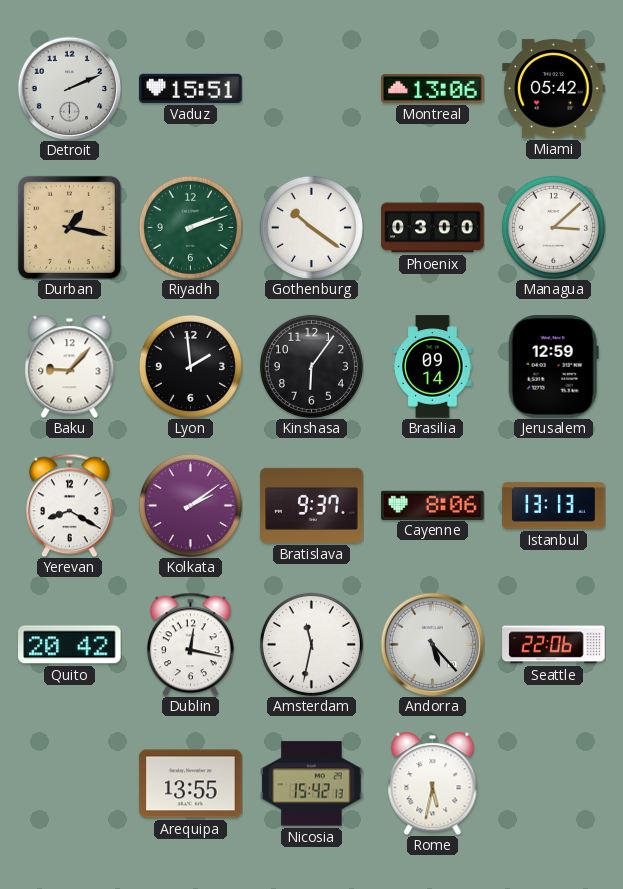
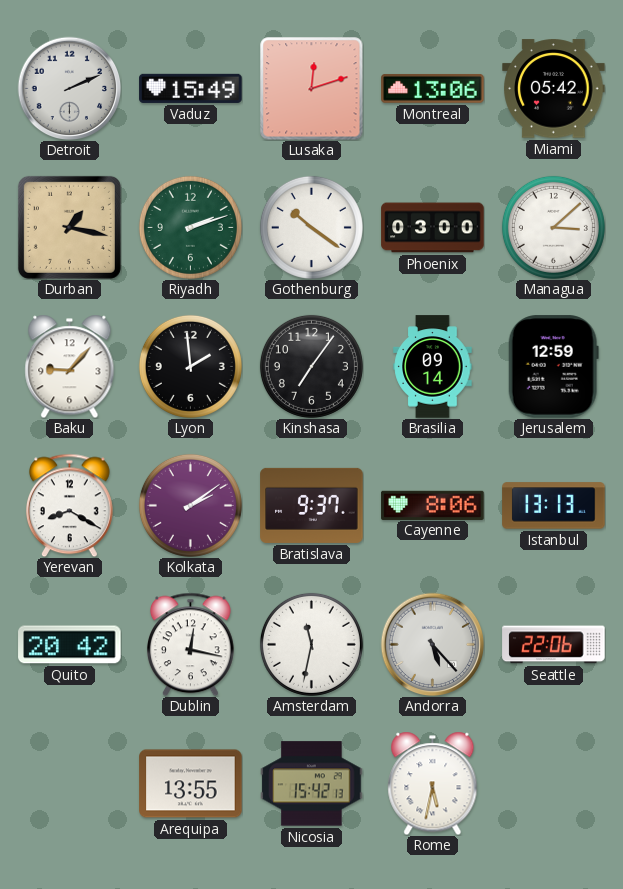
Vaduz: 15:51 -> 15:49 (191, 88)
Lusaka: none -> 12:12 (311, 88)
Kinshasa: 6:06 -> 7:06 (311, 366)
